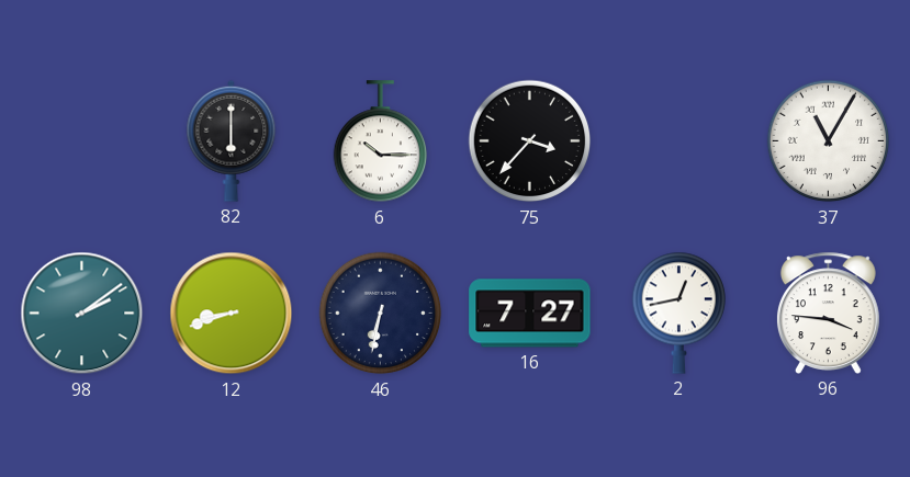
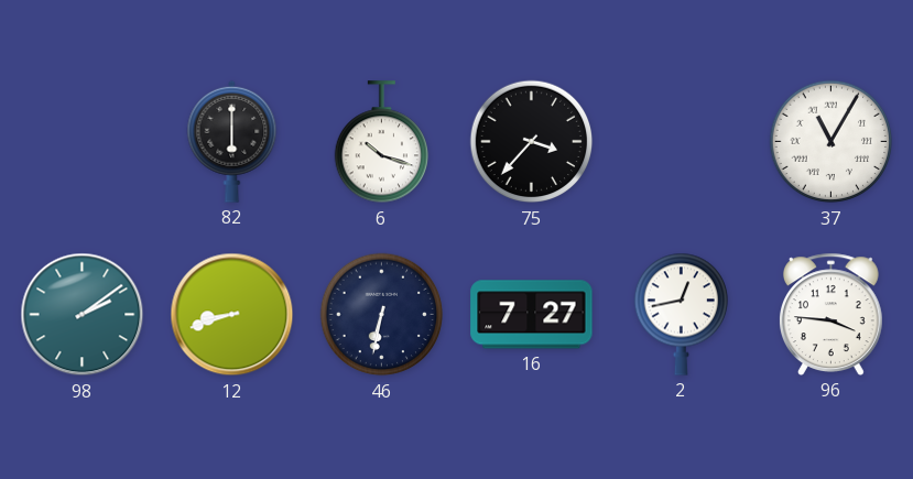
6: 10:15 -> 10:18 (381, 142)
